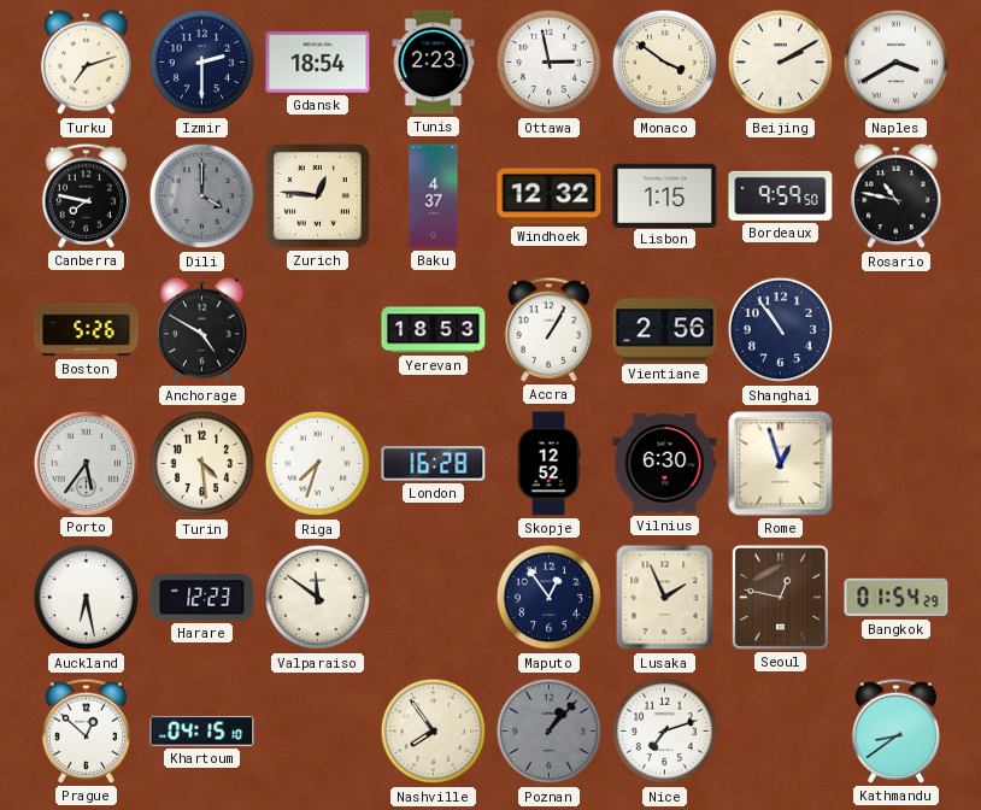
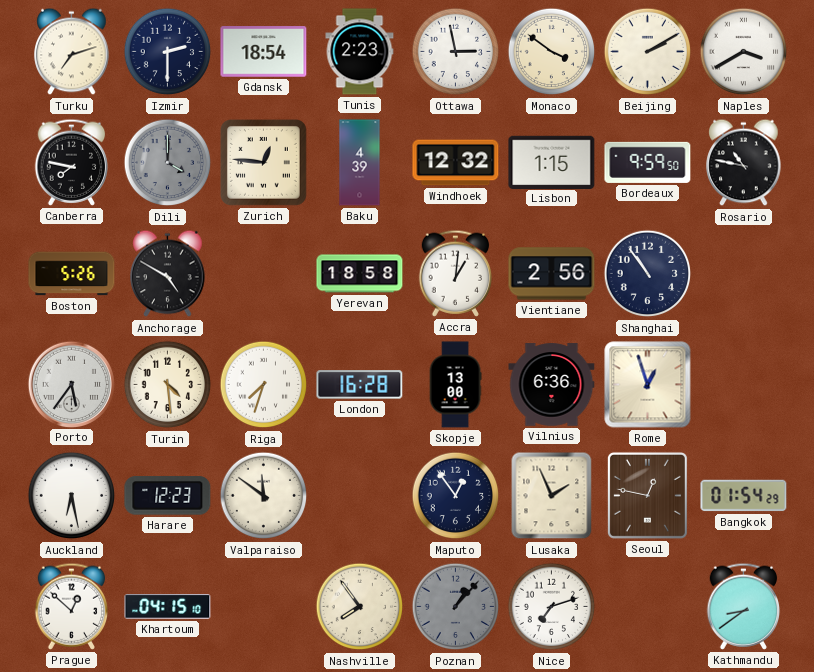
Baku: 4:37 -> 4:39 (360, 163)
Yerevan: 18:53 -> 18:58 (360, 274)
Accra: 1:05 -> 1:01 (456, 273)
Skopje: 12:52 -> 13:00 (455, 385)
Vilnius: 6:30 -> 6:36 (552, 385)
